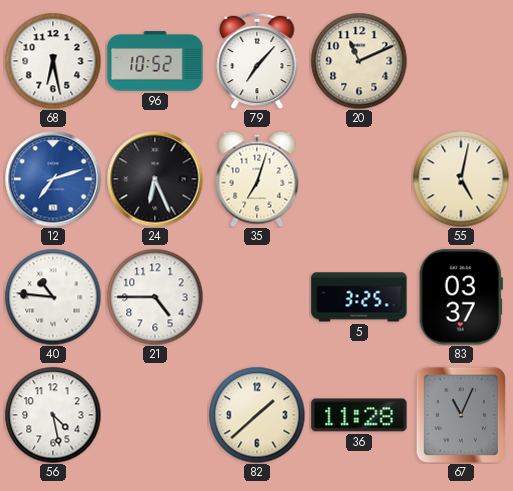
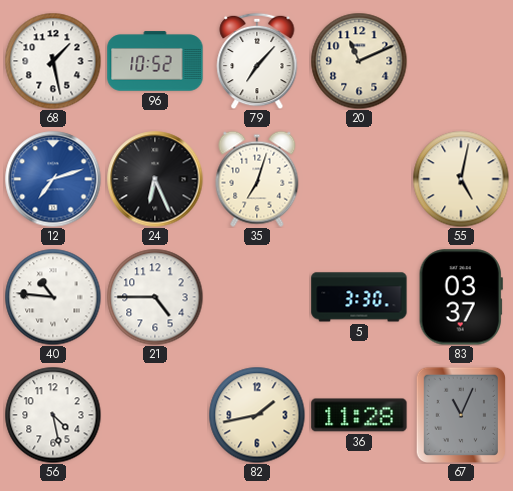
68: 6:28 -> 1:28 (53, 61)
5: 3:25 -> 3:30 (359, 297)
82: 1:38 -> 1:43 (257, 415)
